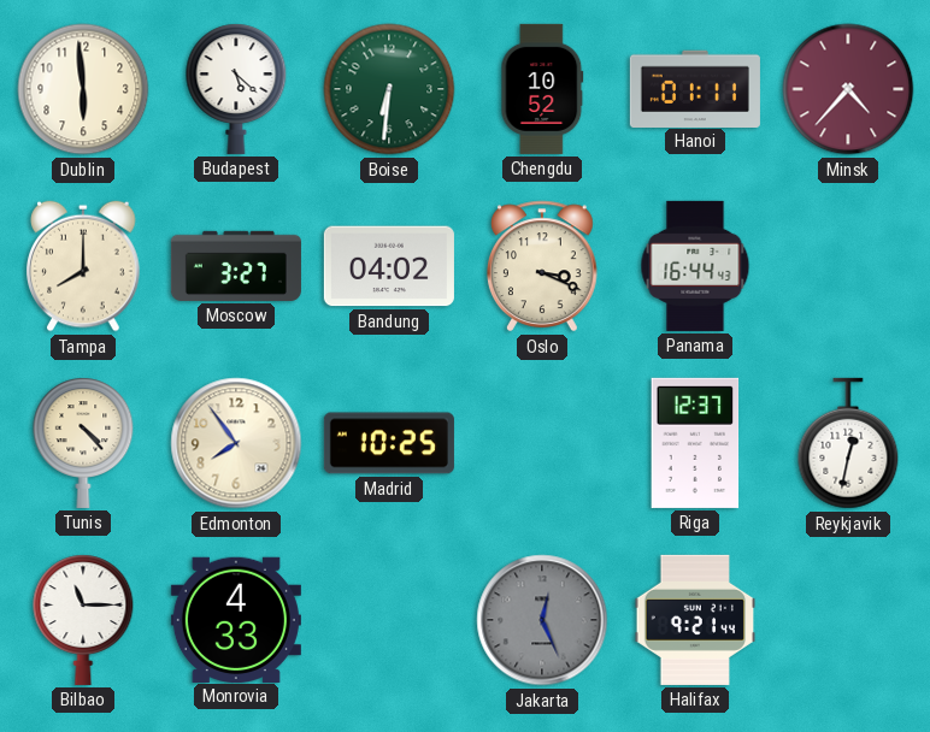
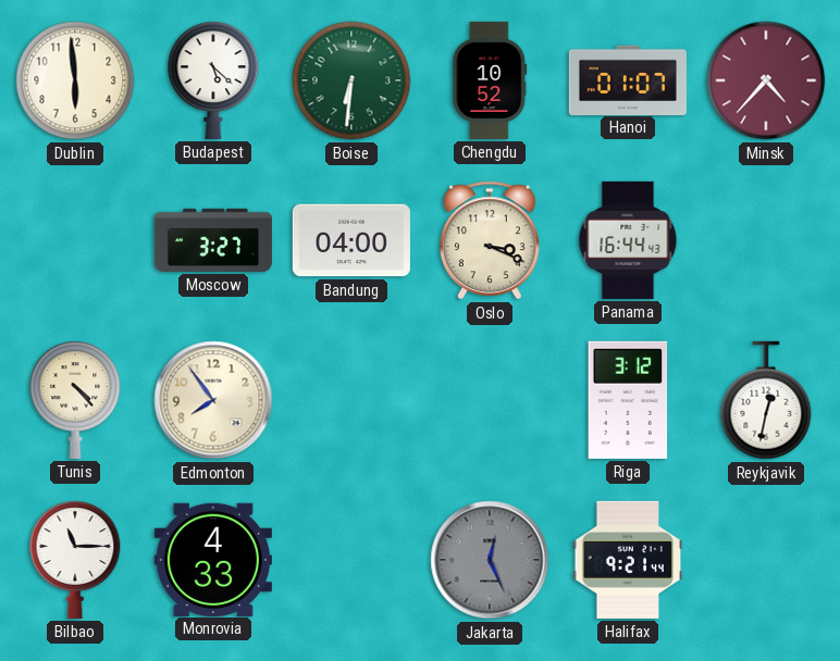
Hanoi: 01:11 -> 01:07 (628, 79)
Tampa: 8:00 -> none (84, 266)
Bandung: 04:02 -> 04:00 (351, 240)
Madrid: 10:25 -> none (389, 443)
Riga: 12:37 -> 3:12 (628, 400)
